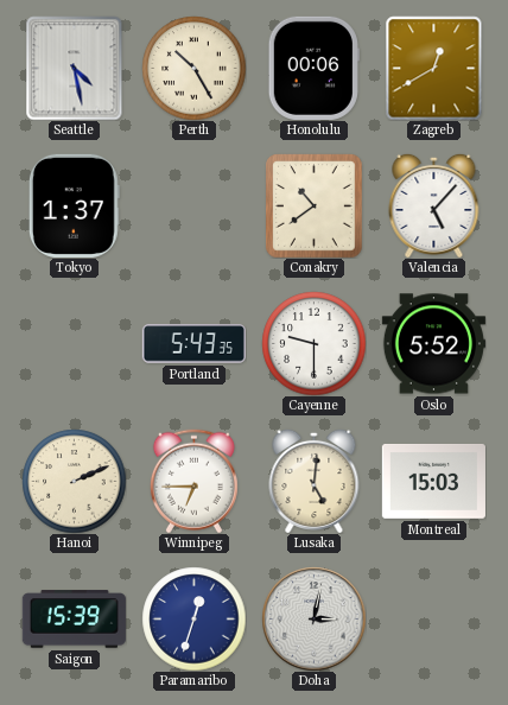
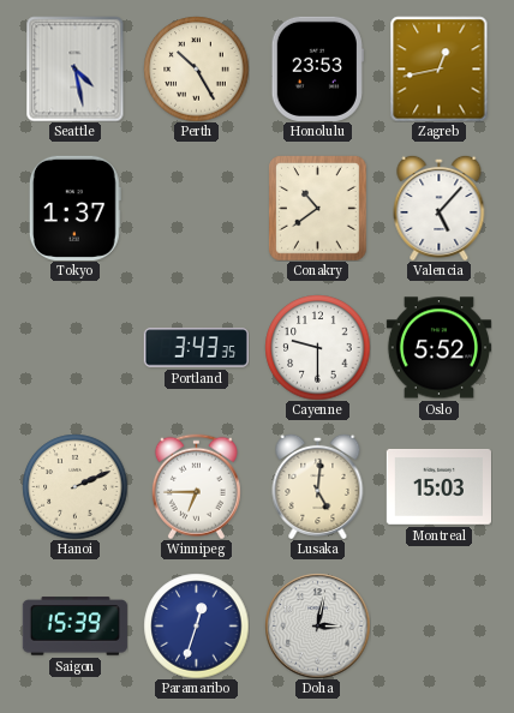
Honolulu: 00:06 -> 23:53 (317, 68)
Zagreb: 12:40 -> 12:43 (440, 68)
Portland: 5:43 -> 3:43 (196, 348)
